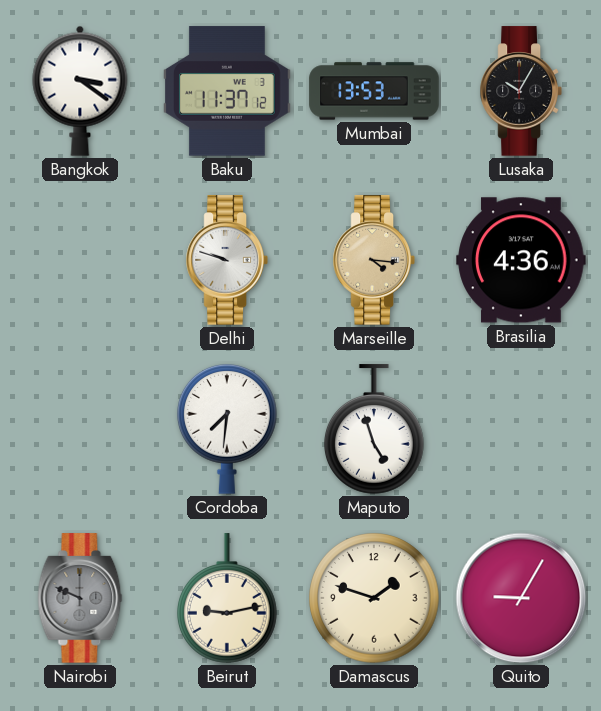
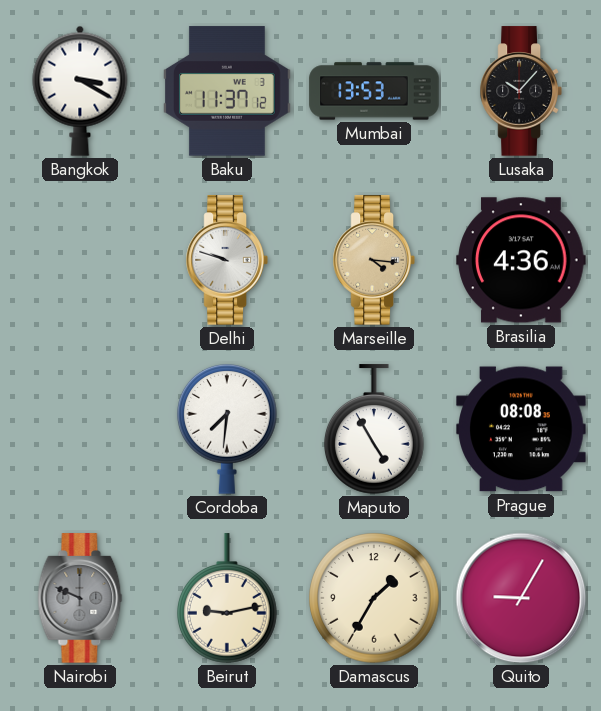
Bangkok: 3:21 -> 3:20 (80, 91)
Lusaka: 10:05 -> 10:07 (521, 91)
Maputo: 4:57 -> 4:55 (375, 429)
Prague: none -> 08:08 (521, 429)
Damascus: 1:48 -> 1:35 (374, 598)
